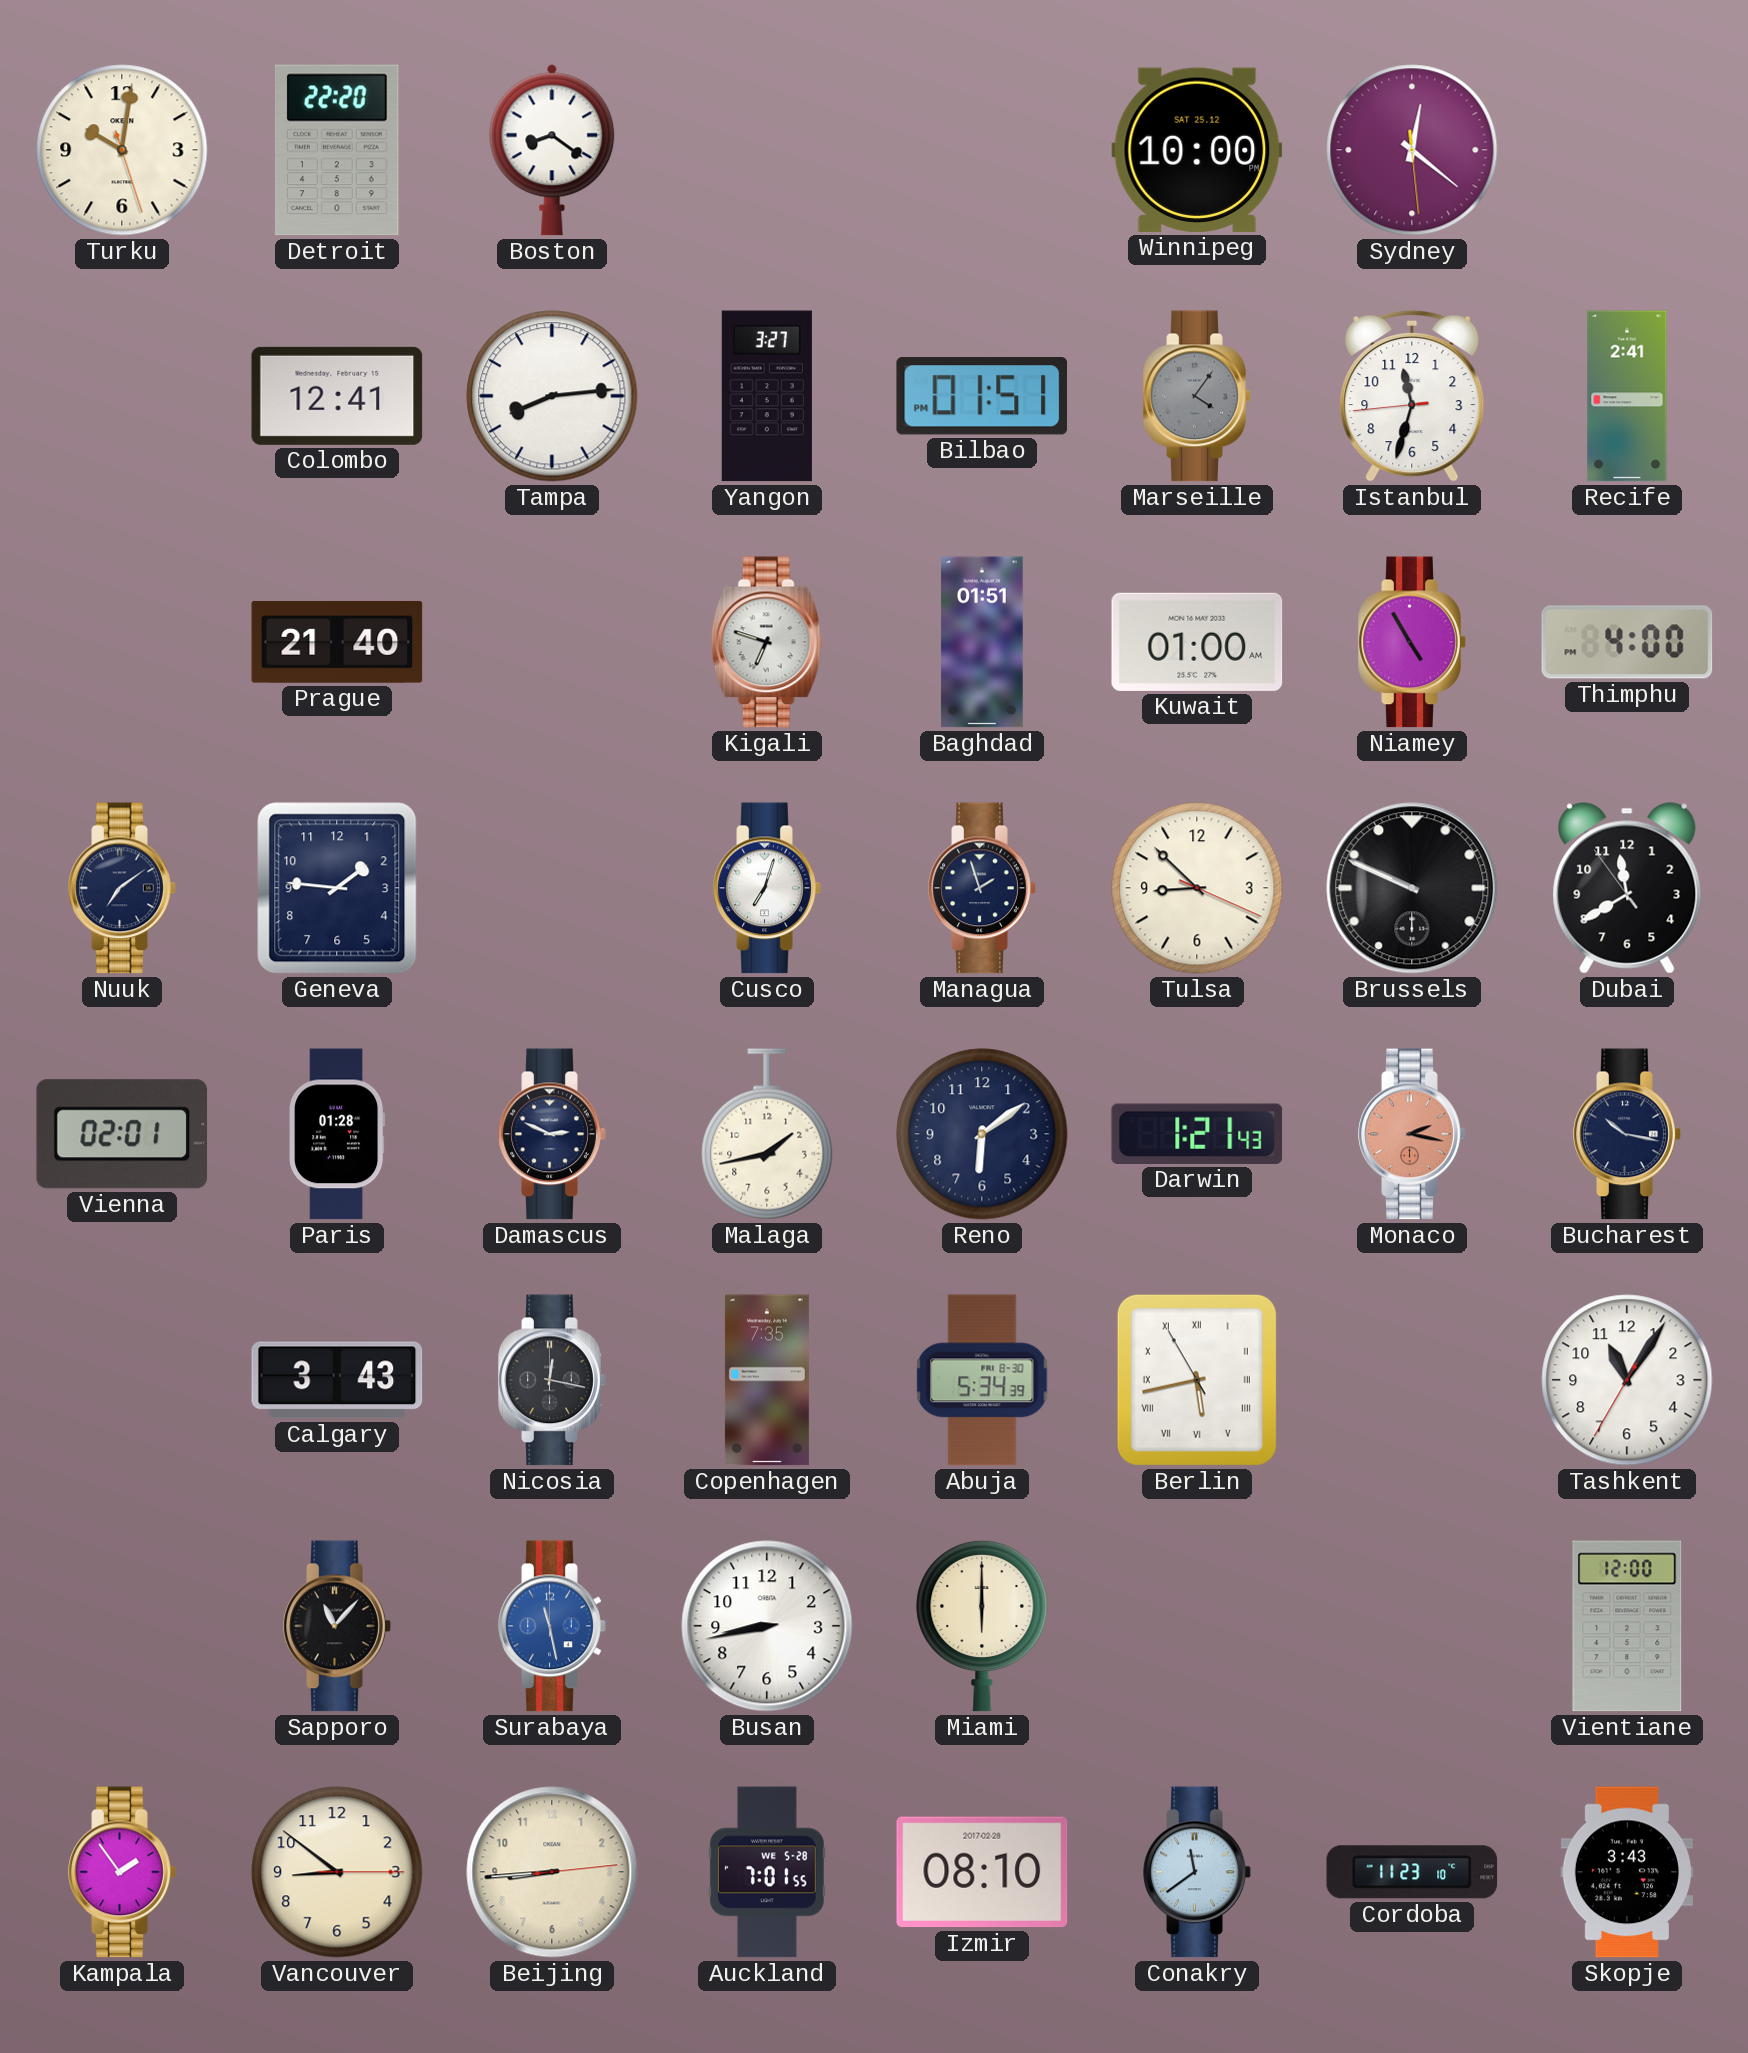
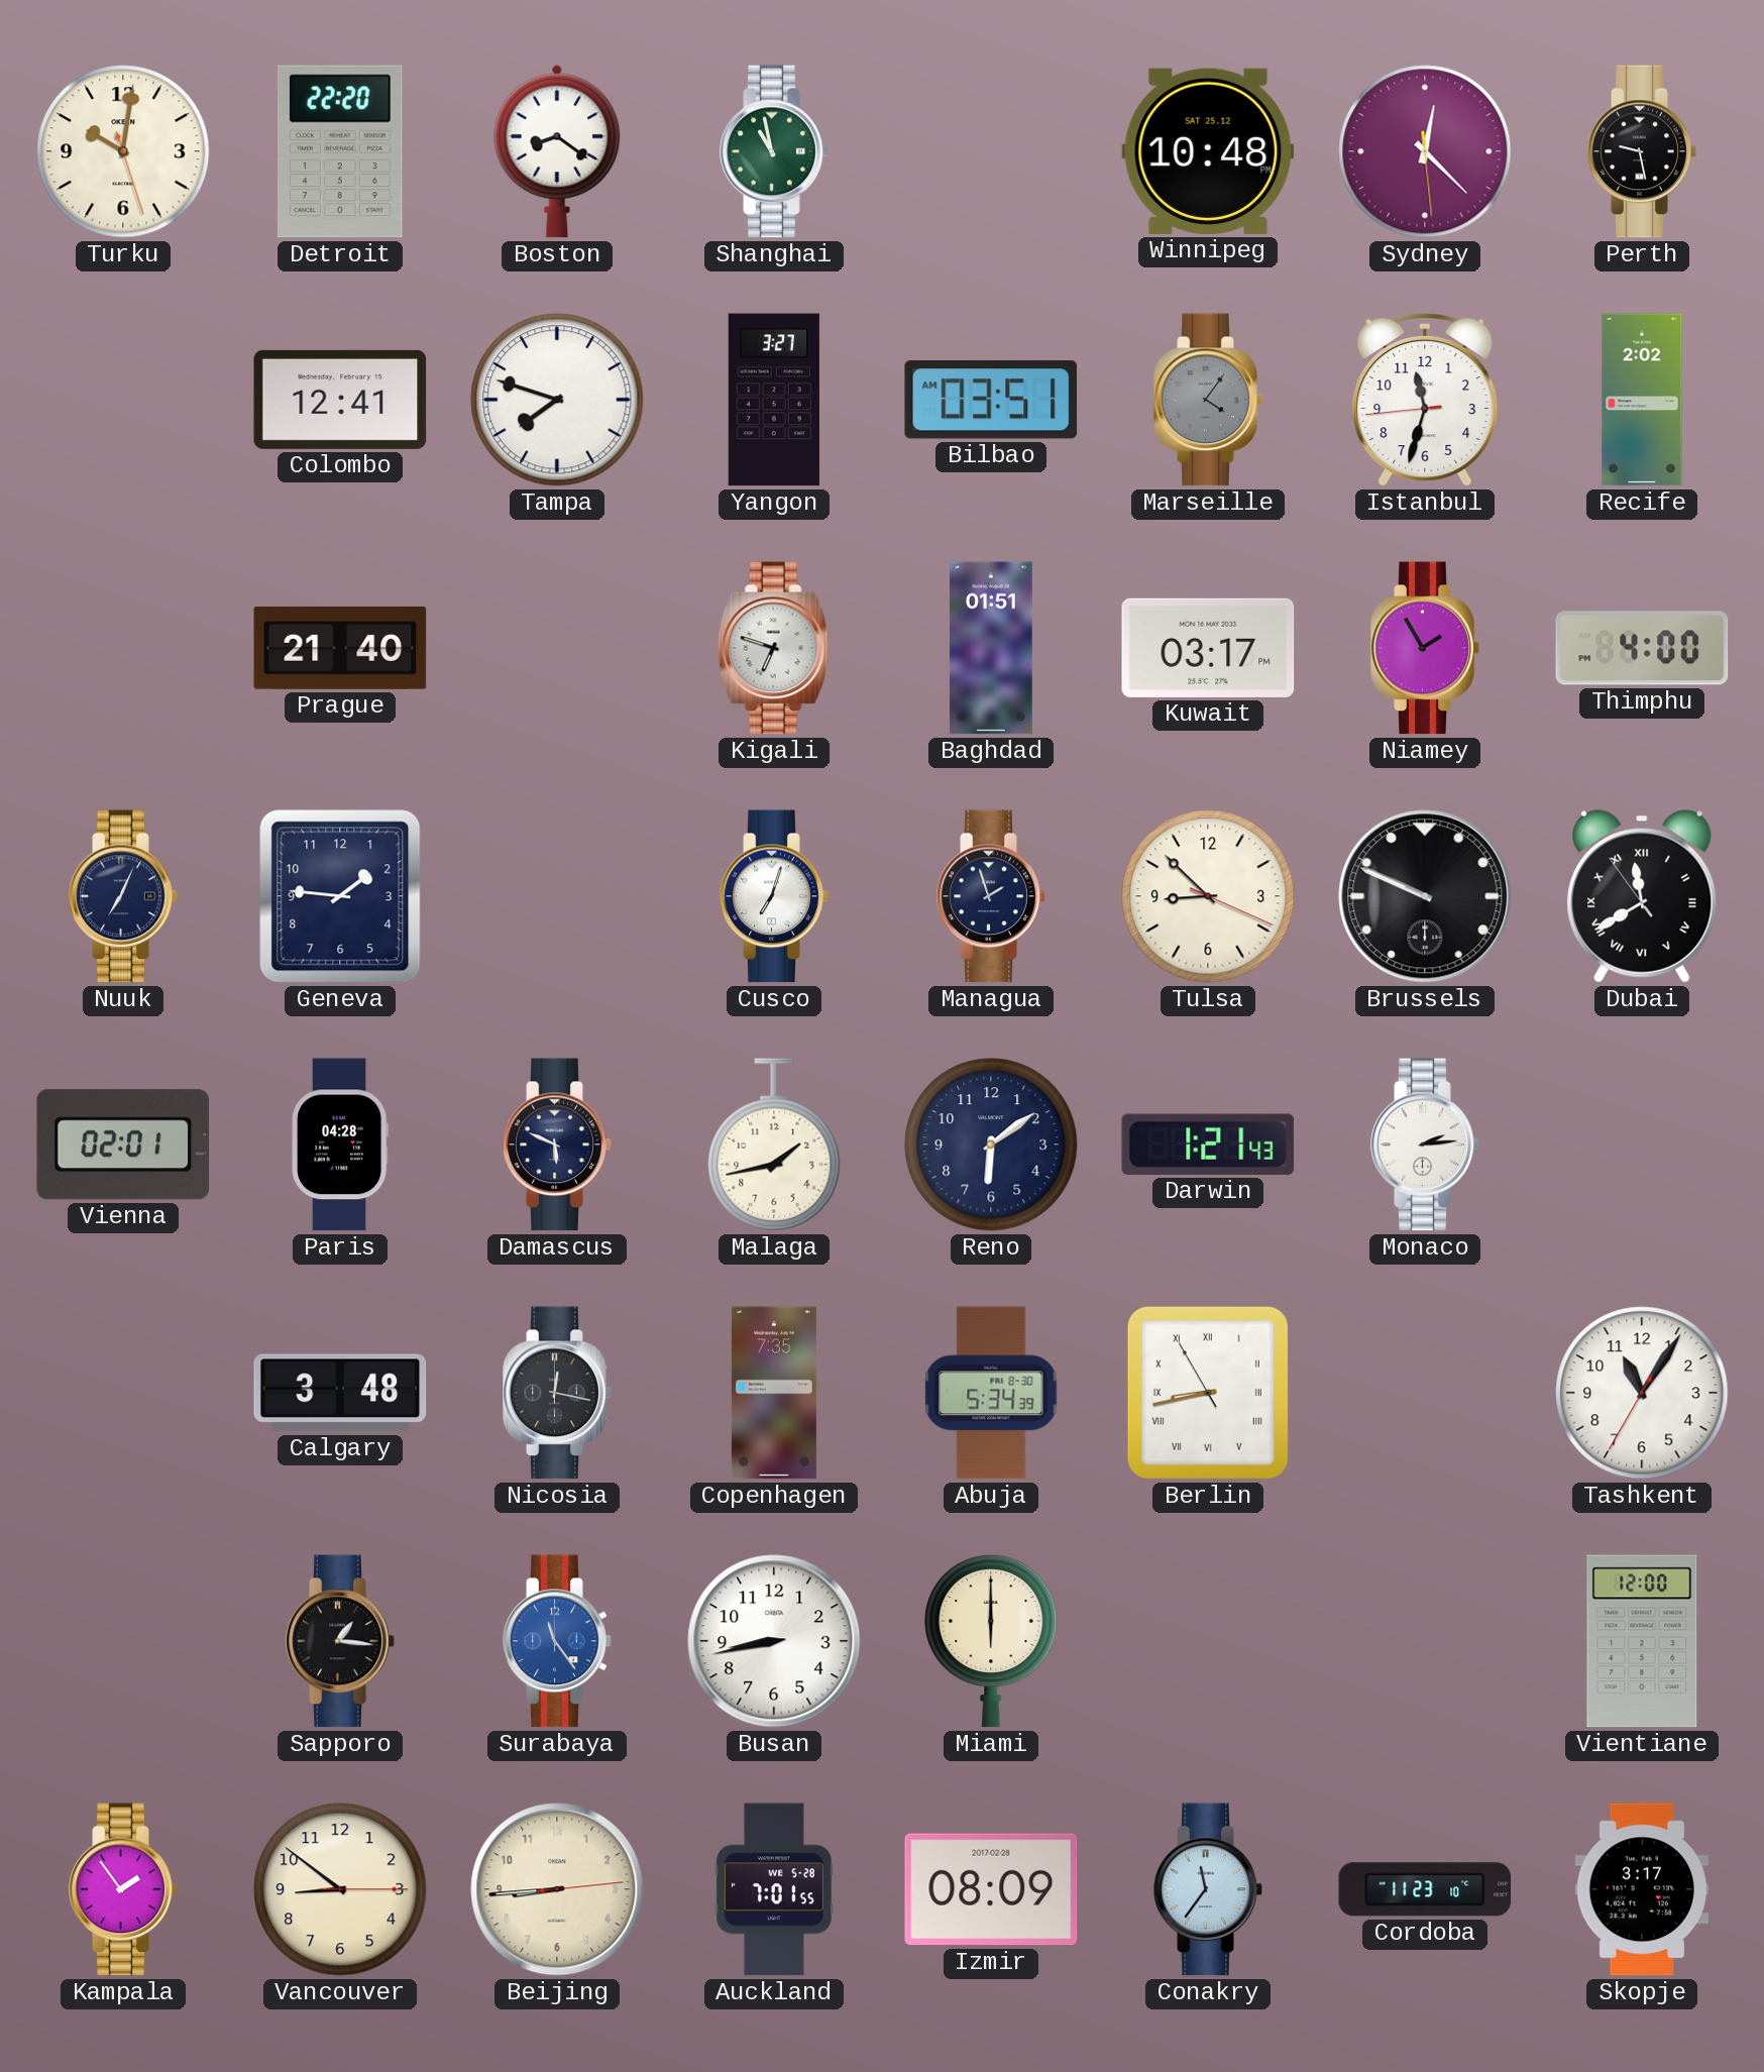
Shanghai: none -> 10:58 (774, 151)
Winnipeg: 10:00 -> 10:48 (1208, 151)
Sydney: 12:21 -> 12:22 (1425, 151)
Perth: none -> 9:28 (1642, 151)
Tampa: 8:14 -> 7:48 (557, 400)
Bilbao: 01:51 -> 03:51 (991, 400)
Recife: 2:41 -> 2:02 (1642, 400)
Kuwait: 01:00 -> 03:17 (1208, 648)
Niamey: 4:55 -> 1:55 (1425, 648)
Nuuk: 7:09 -> 7:04 (123, 896)
Dubai numerals: Arabic -> Roman (1642, 896)
Paris: 01:28 -> 04:28 (340, 1144)
Damascus: 2:49 -> 5:49 (557, 1144)
Monaco: 2:17 -> 2:14 (1425, 1144)
Monaco dial: salmon -> white (1425, 1144)
Bucharest: 10:17 -> none (1627, 1134)
Calgary: 3:43 -> 3:48 (340, 1393)
Berlin: 5:42 -> 8:42 (1208, 1393)
Sapporo: 11:07 -> 1:16 (340, 1641)
Surabaya: 11:28 -> 11:24 (557, 1641)
Izmir: 08:10 -> 08:09 (991, 1889)
Conakry: 11:39 -> 11:36 (1208, 1889)
Skopje: 3:43 -> 3:17 (1642, 1889)
